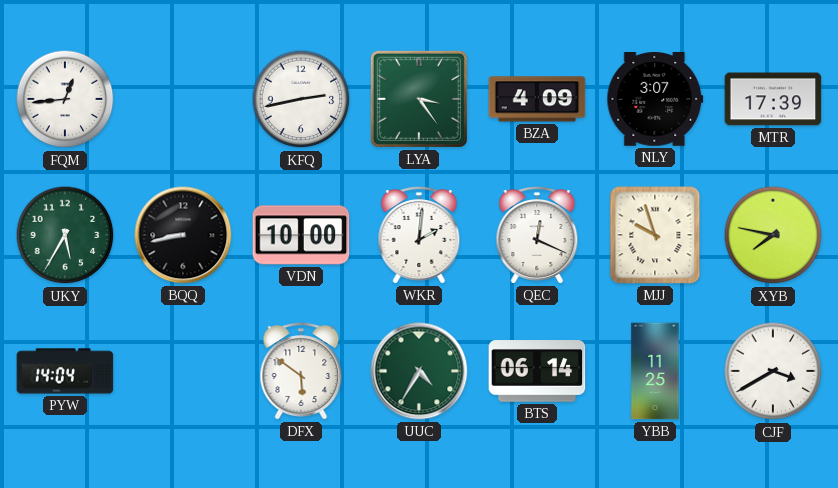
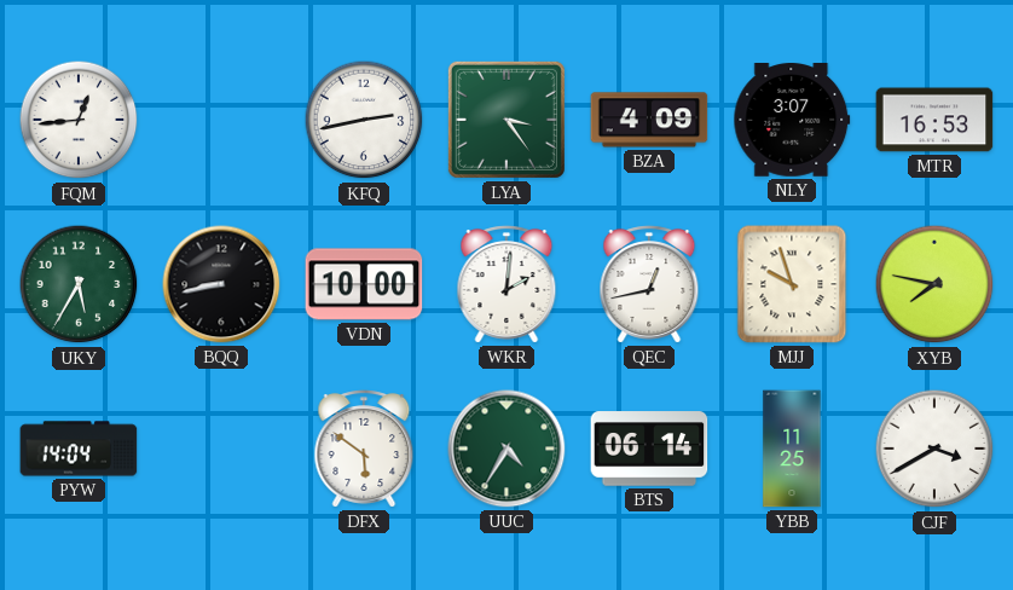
MTR: 17:39 -> 16:53 (934, 120)
QEC: 12:19 -> 12:43 (649, 284)
